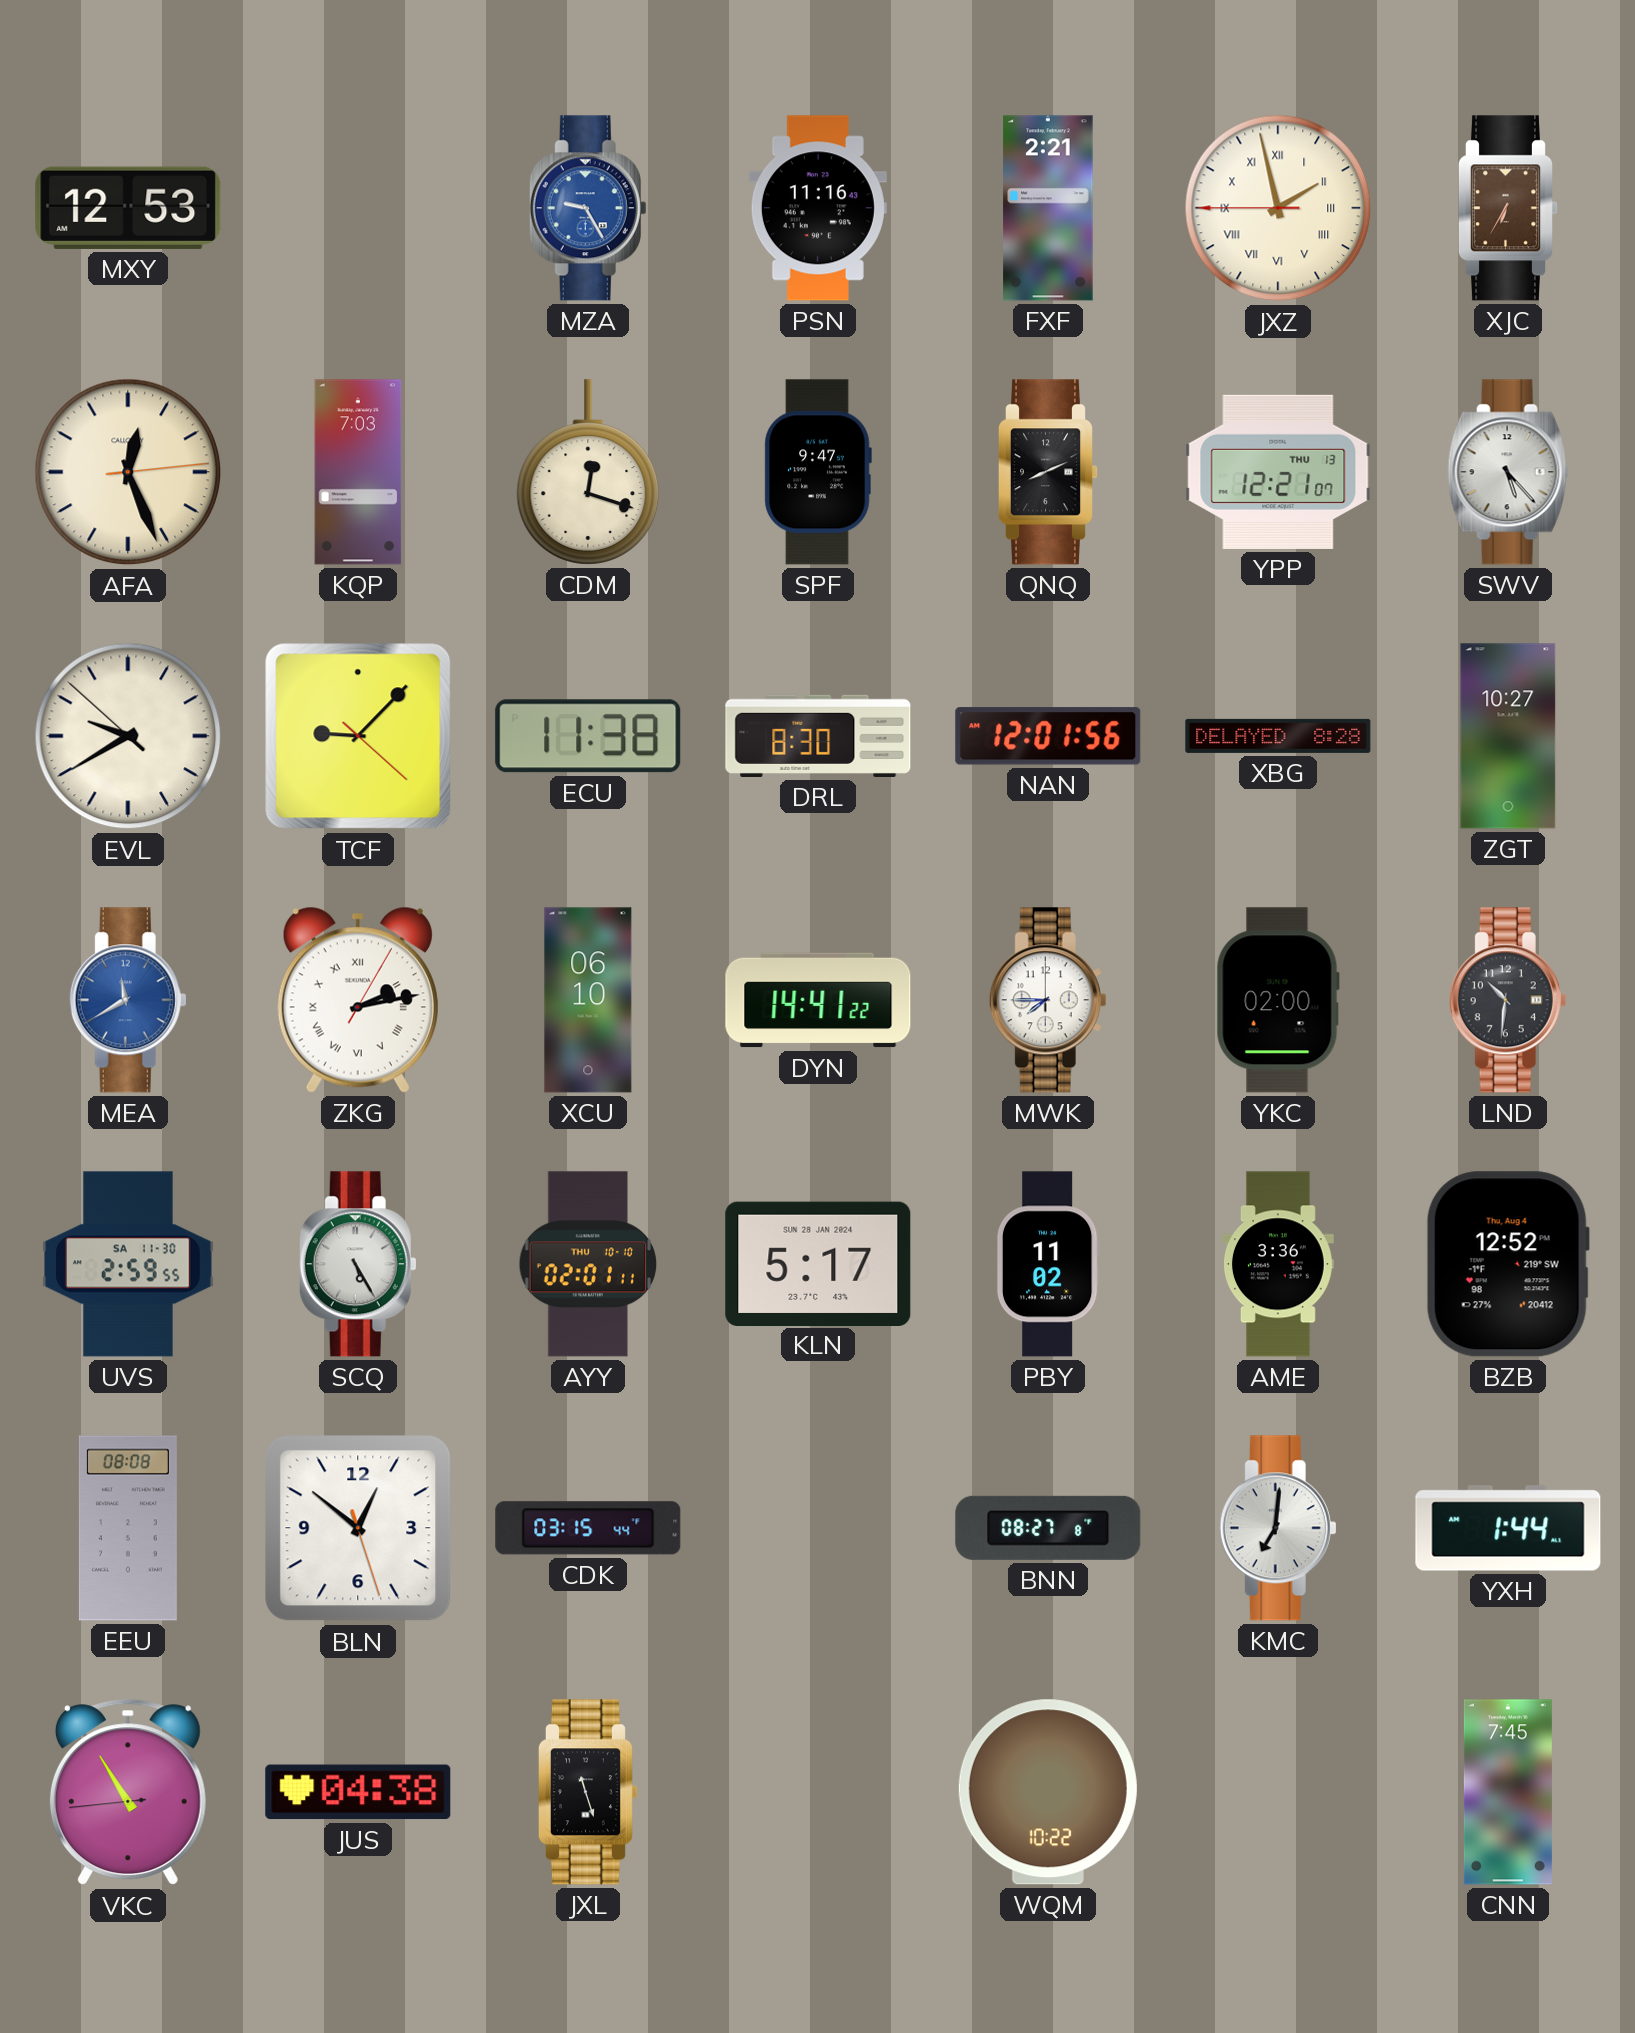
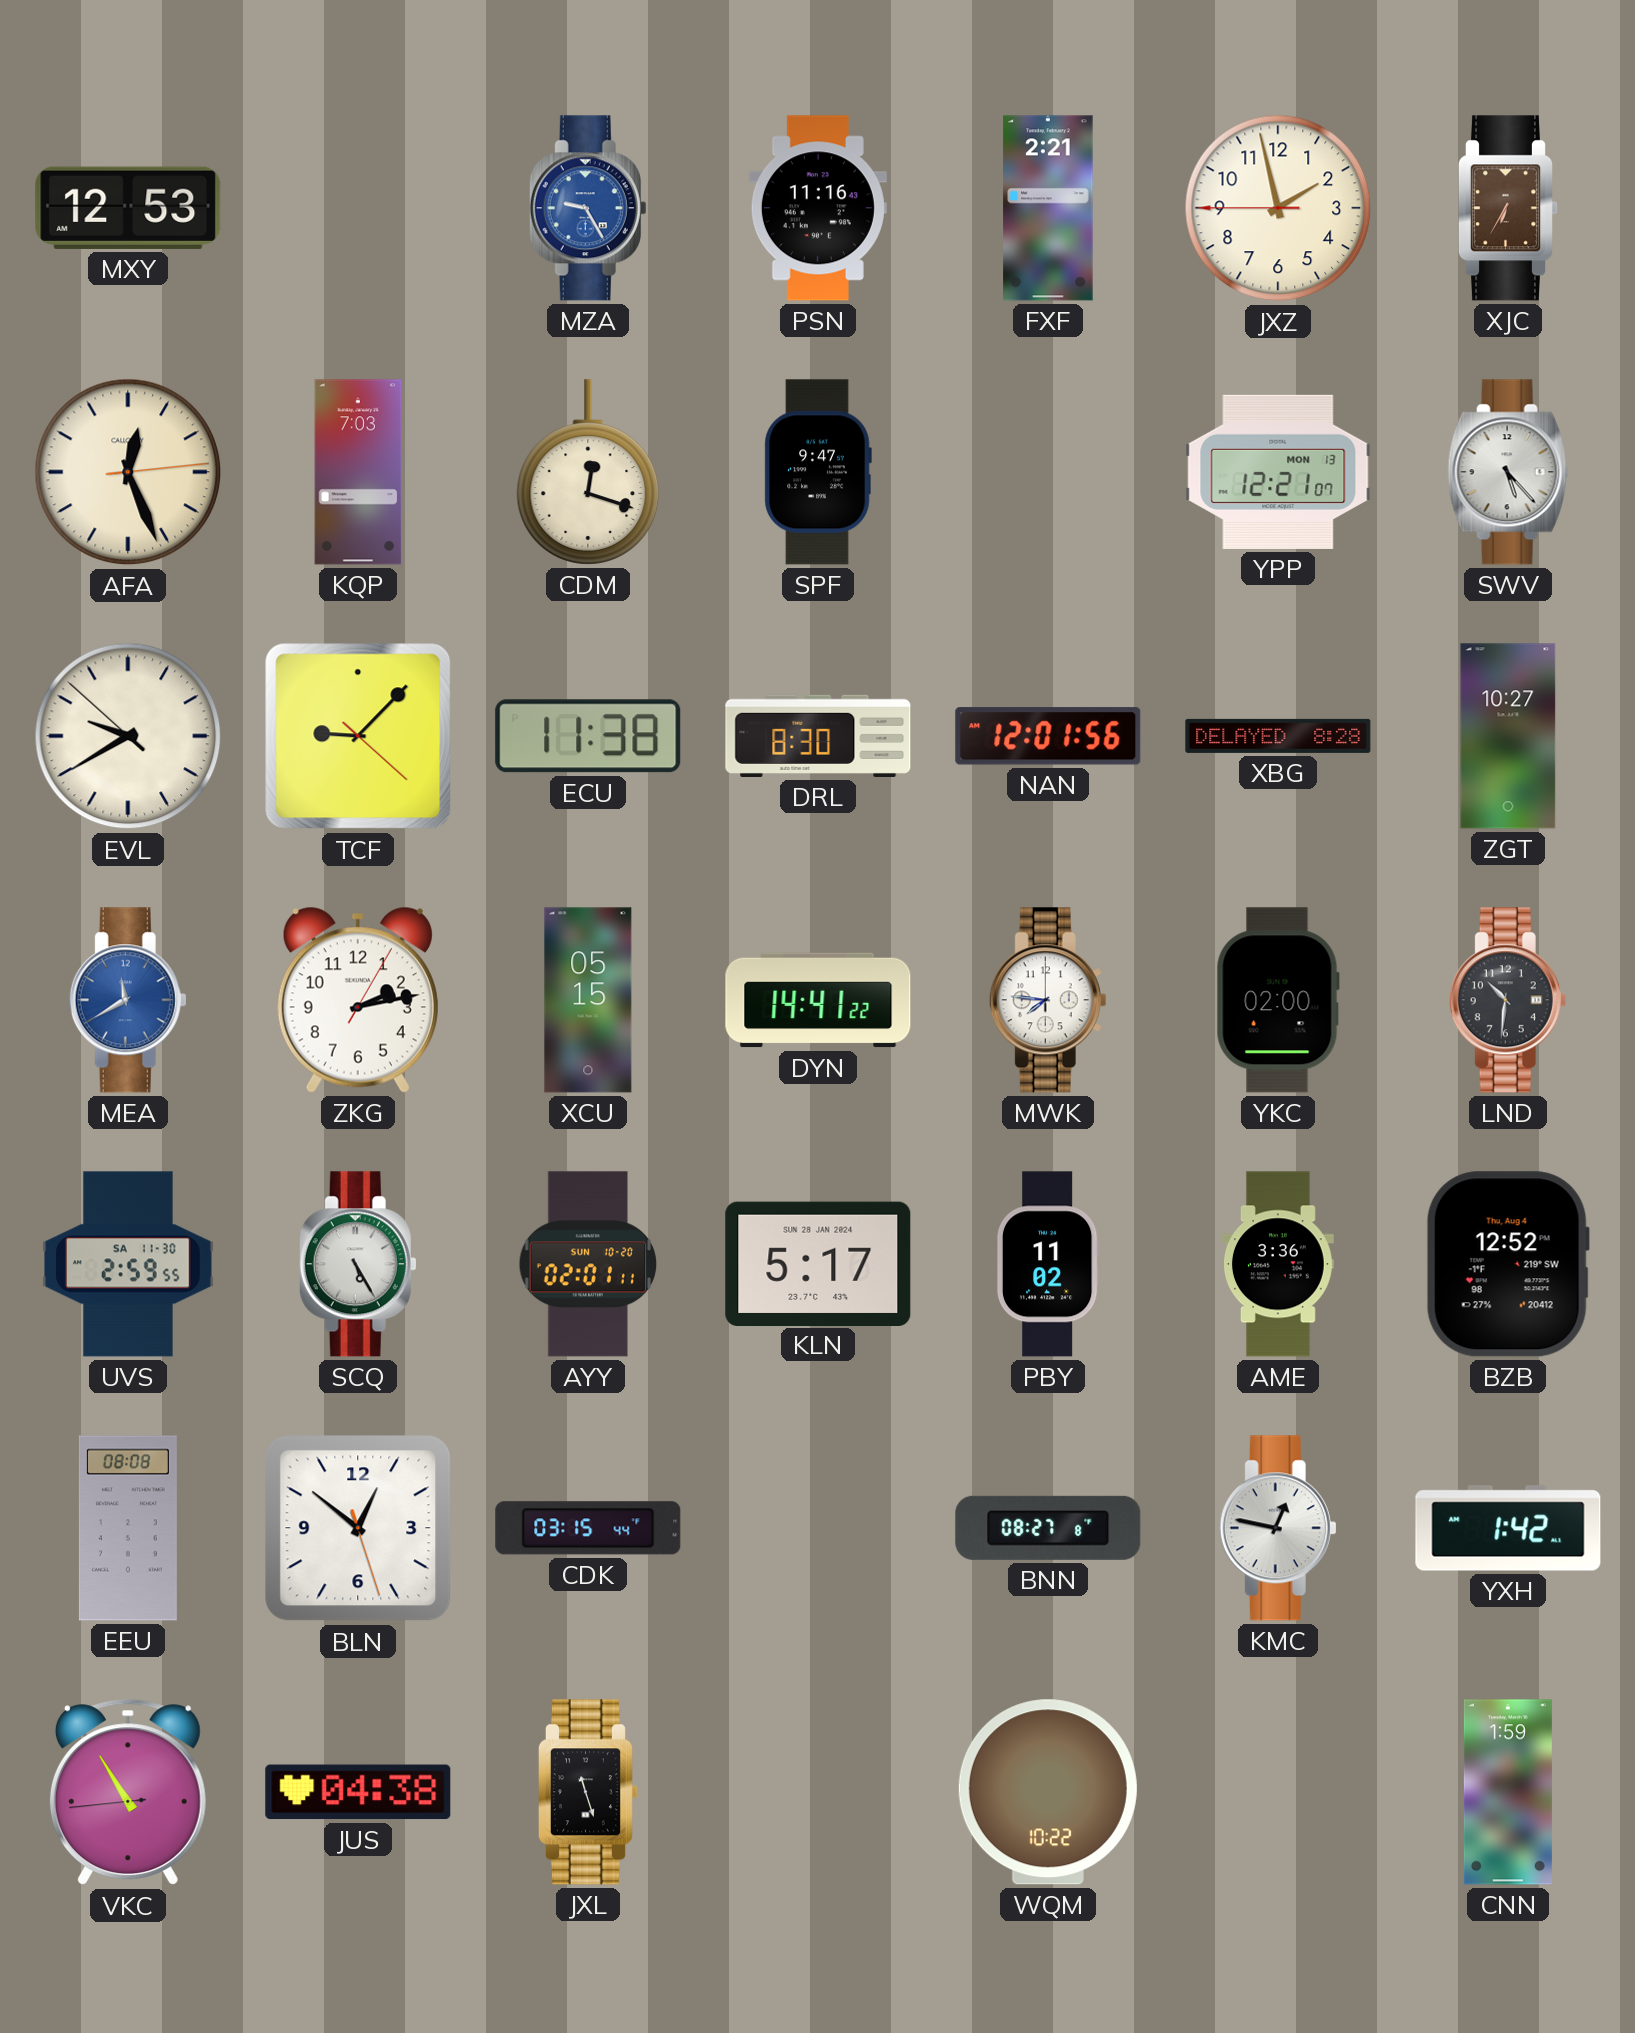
JXZ numerals: Roman -> Arabic (1278, 208)
QNQ: 8:11 -> none (1048, 472)
YPP date: THU 13 -> MON 13 (1278, 472)
ZKG numerals: Roman -> Arabic (358, 1000)
XCU: 06:10 -> 05:15 (588, 1000)
MWK: 7:45 -> 7:46 (1048, 1000)
AYY date: THU 10-10 -> SUN 10-20 (588, 1264)
KMC: 7:01 -> 12:47 (1278, 1528)
YXH: 1:44 -> 1:42 (1508, 1528)
CNN: 7:45 -> 1:59 (1508, 1792)
